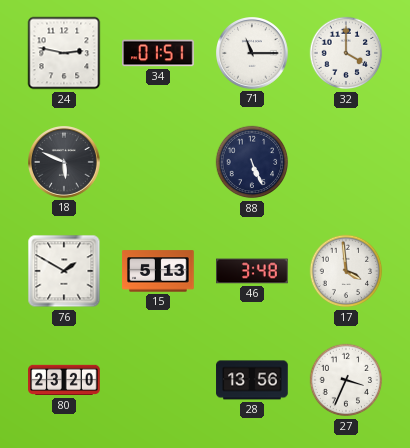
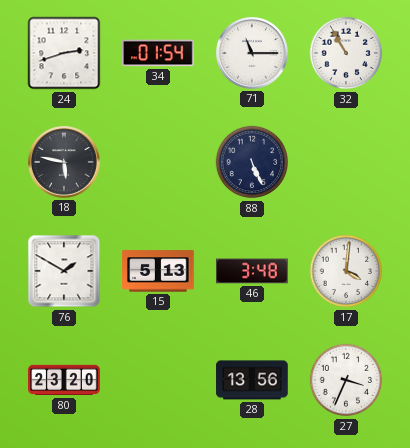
24: 2:47 -> 2:42 (64, 53)
34: 01:51 -> 01:54 (158, 53)
32: 4:00 -> 10:55 (346, 53)
18: 5:49 -> 5:47 (65, 163)
17: 3:59 -> 4:01 (346, 271)
